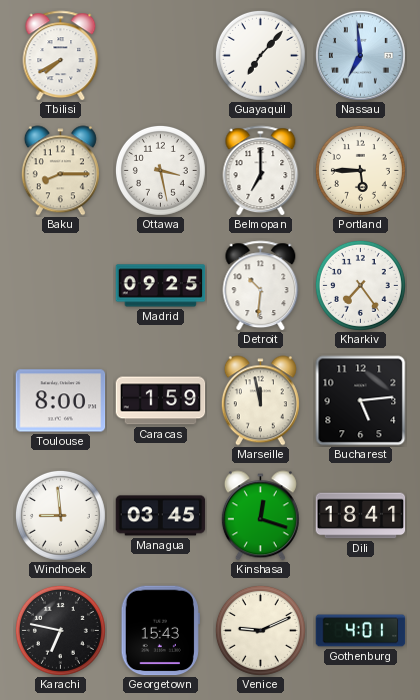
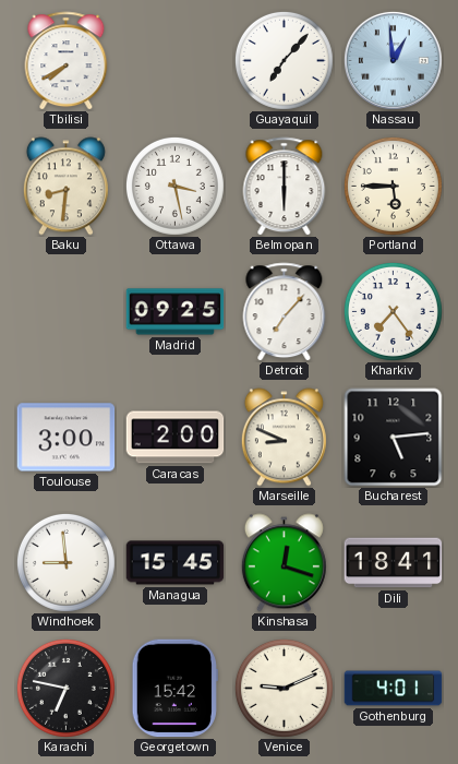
Nassau: 6:59 -> 12:59 (393, 60)
Baku: 8:15 -> 8:31 (65, 187)
Belmopan: 7:00 -> 6:00 (285, 187)
Detroit: 10:31 -> 7:07 (285, 312)
Toulouse: 8:00 -> 3:00 (67, 438)
Caracas: 1:59 -> 2:00 (176, 438)
Marseille: 11:58 -> 8:49 (284, 438)
Managua: 03:45 -> 15:45 (176, 563)
Georgetown: 15:43 -> 15:42 (174, 689)
